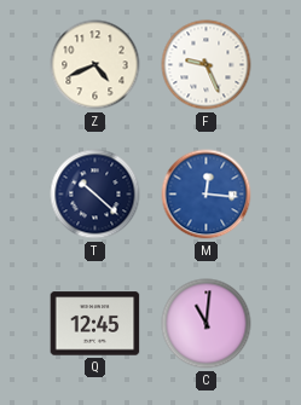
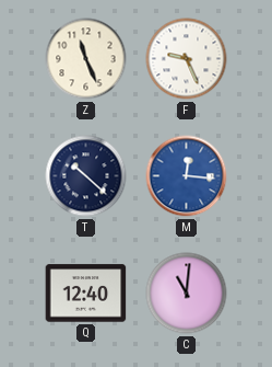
Z: 4:41 -> 11:26 (86, 59)
Q: 12:45 -> 12:40 (86, 294)
